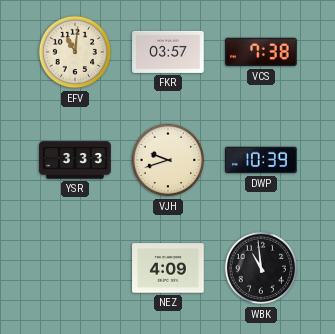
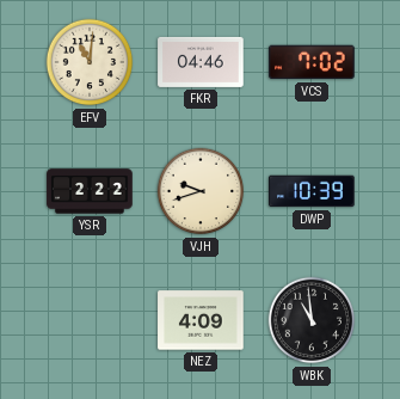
FKR: 03:57 -> 04:46 (201, 62)
VCS: 7:38 -> 7:02 (312, 62)
YSR: 3:33 -> 2:22 (90, 191)
